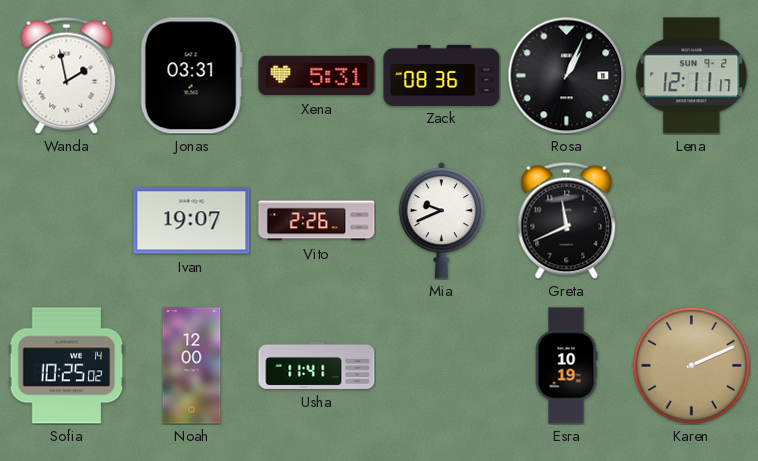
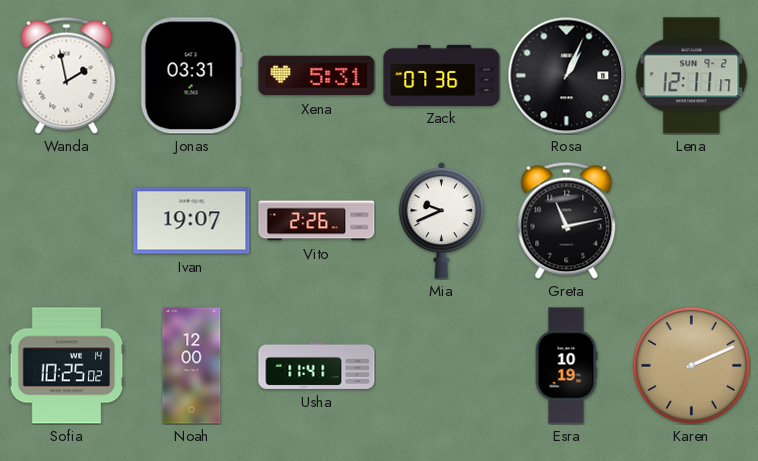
Zack: 08:36 -> 07:36 (442, 75)
Greta: 11:41 -> 11:13 (567, 220)
